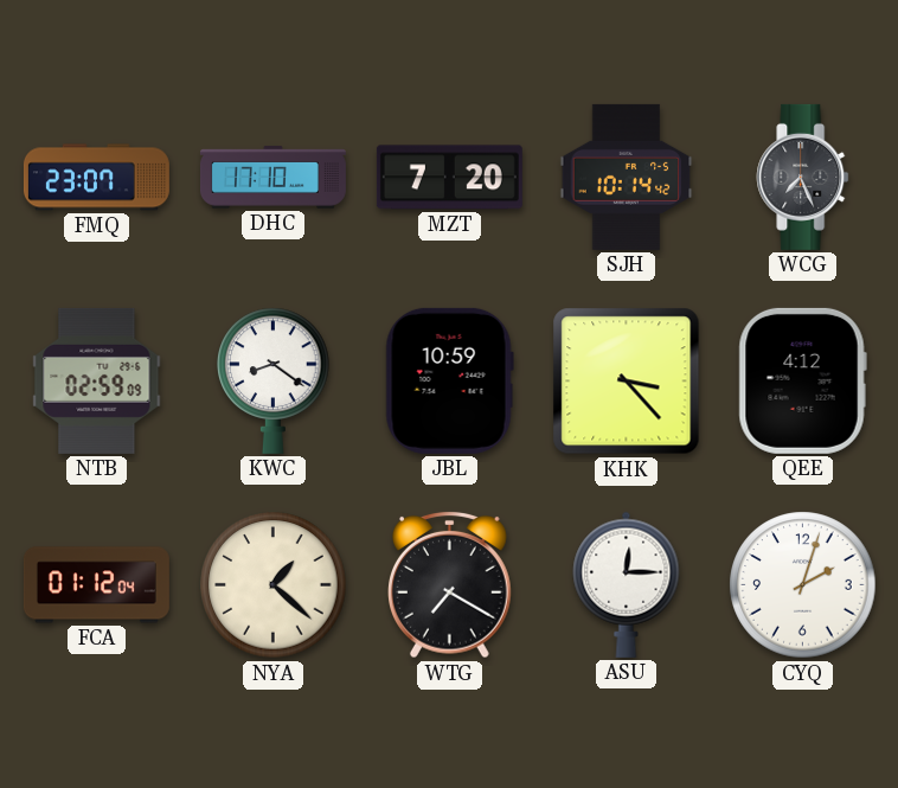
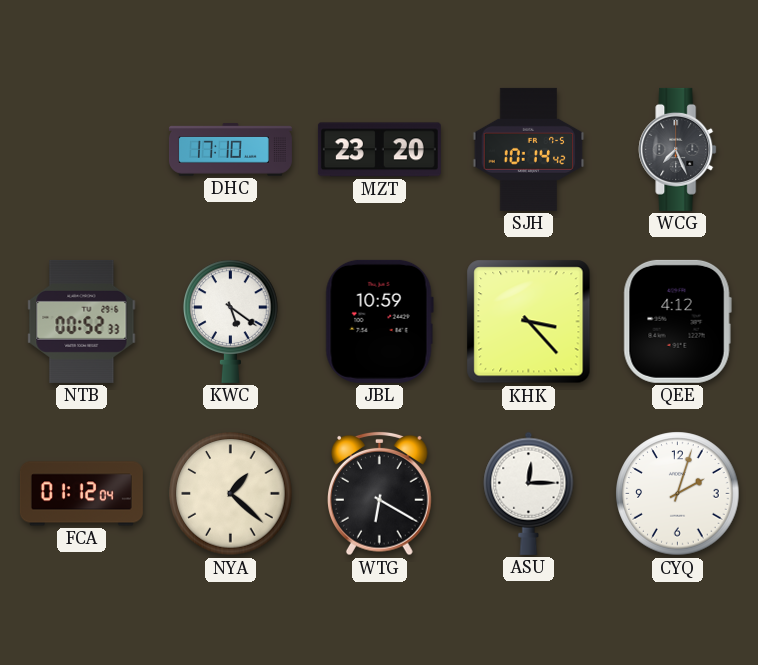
FMQ: 23:07 -> none (96, 178)
MZT: 7:20 -> 23:20 (379, 150)
NTB: 02:59 -> 00:52 (82, 321)
KWC: 8:21 -> 5:21 (231, 321)
WTG: 7:20 -> 6:20 (380, 493)
